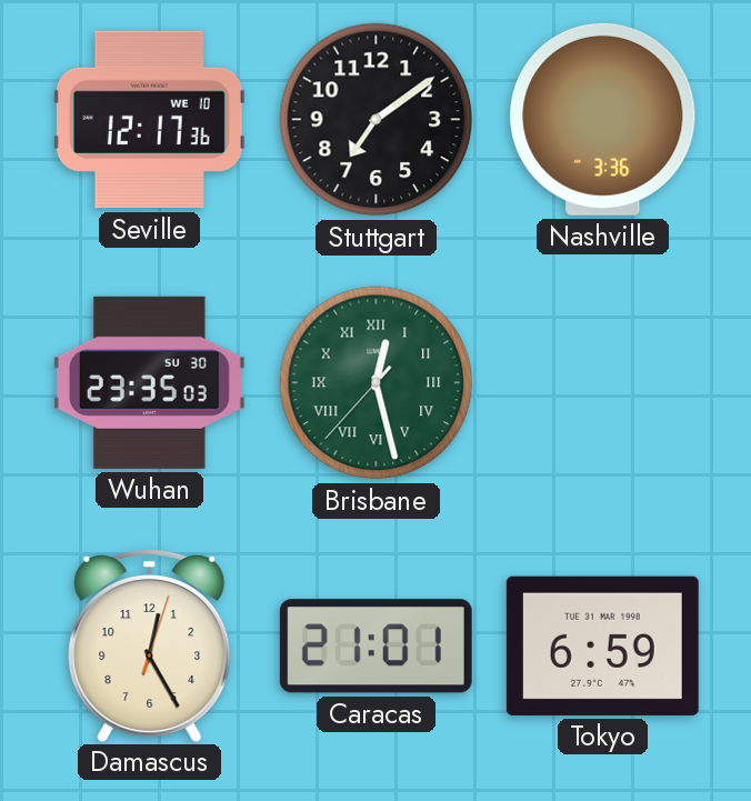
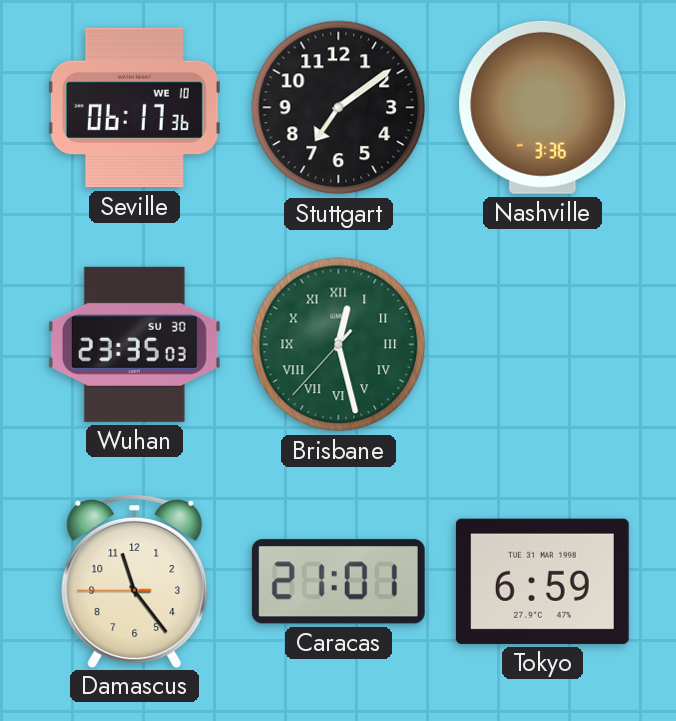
Seville: 12:17 -> 06:17 (134, 108)
Damascus: 12:25 -> 11:23 (135, 580)
